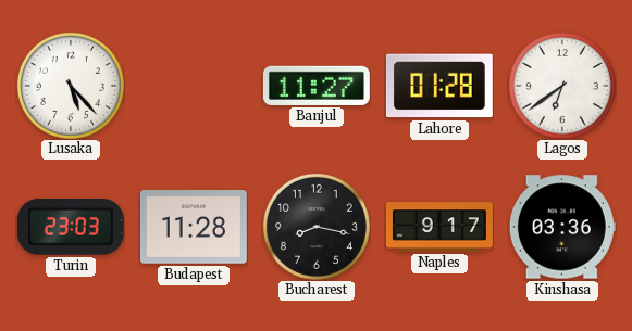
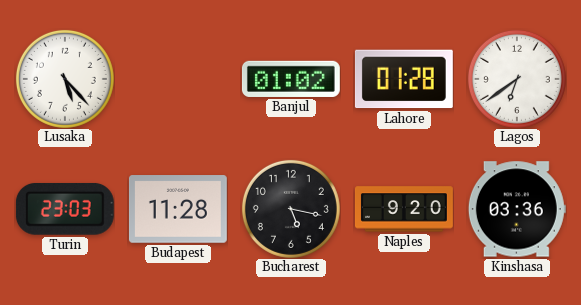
Banjul: 11:27 -> 01:02 (291, 79)
Bucharest: 8:17 -> 5:17 (291, 209)
Naples: 9:17 -> 9:20 (405, 209)
